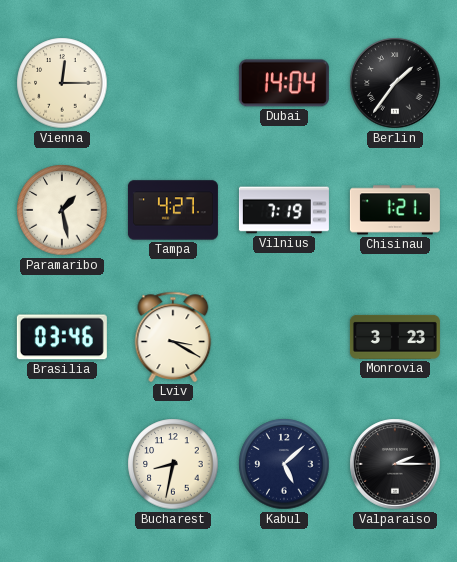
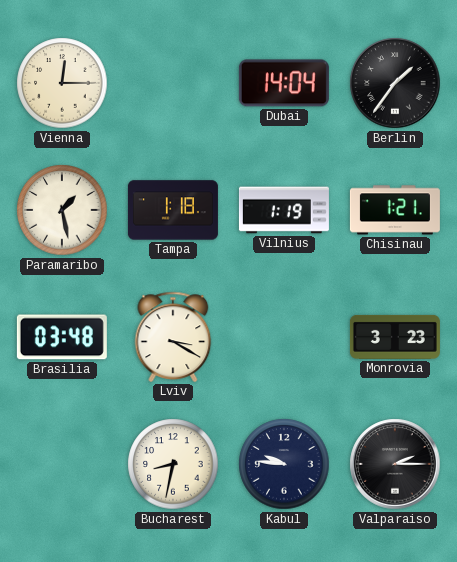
Tampa: 4:27 -> 1:18 (173, 210)
Vilnius: 7:19 -> 1:19 (284, 210)
Brasilia: 03:46 -> 03:48 (62, 337)
Kabul: 5:08 -> 9:46 (284, 464)
